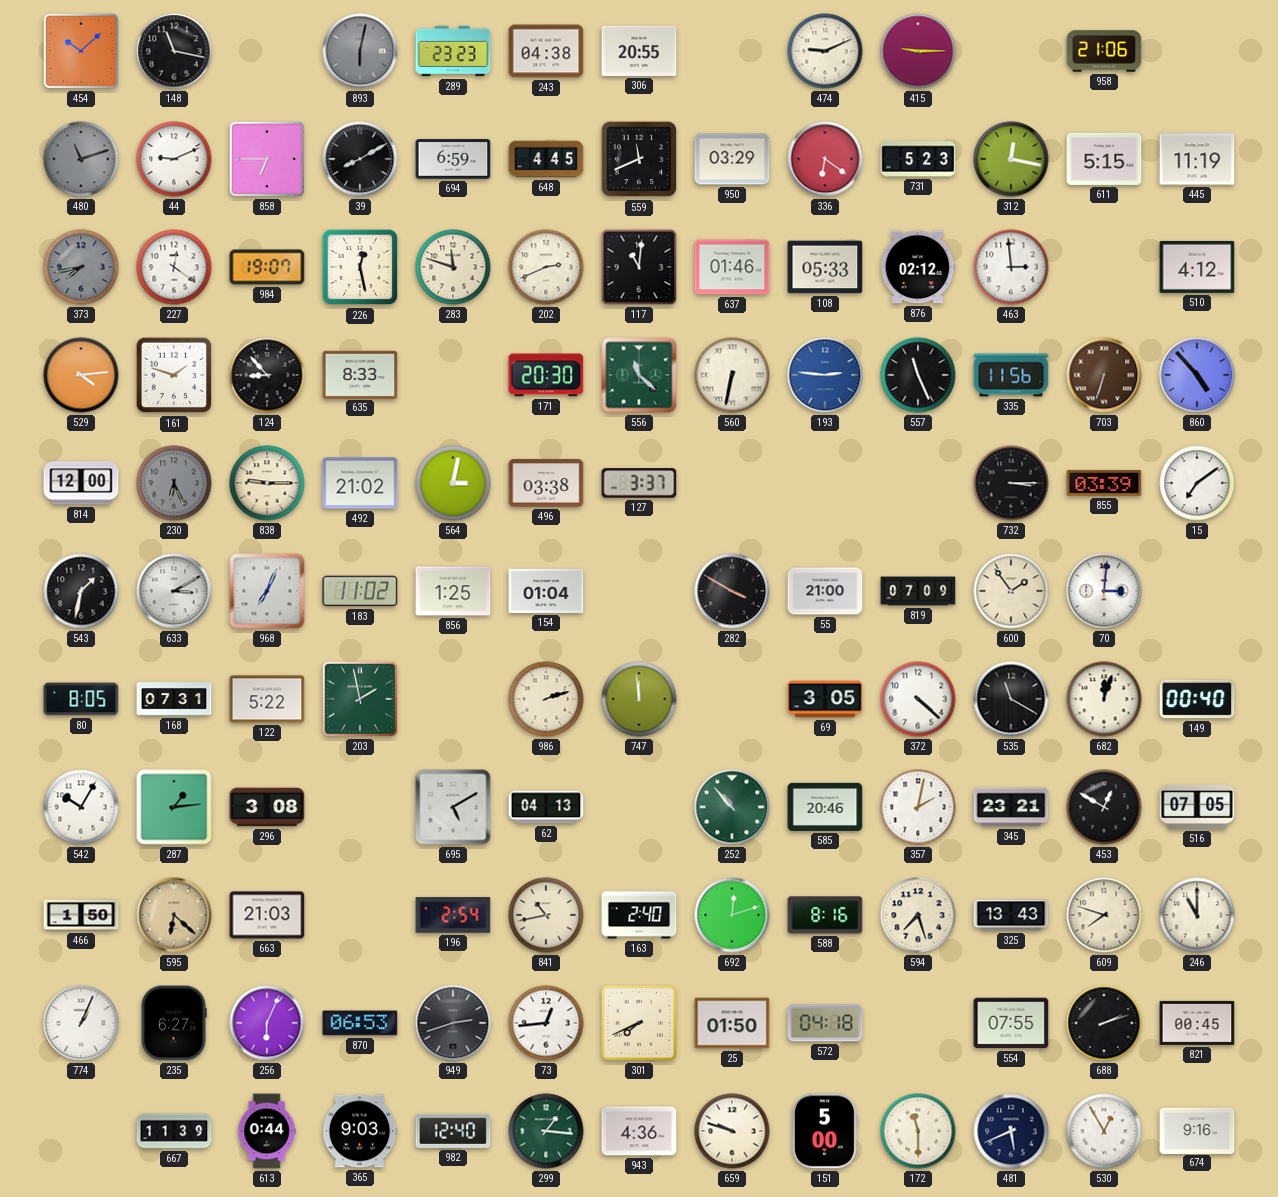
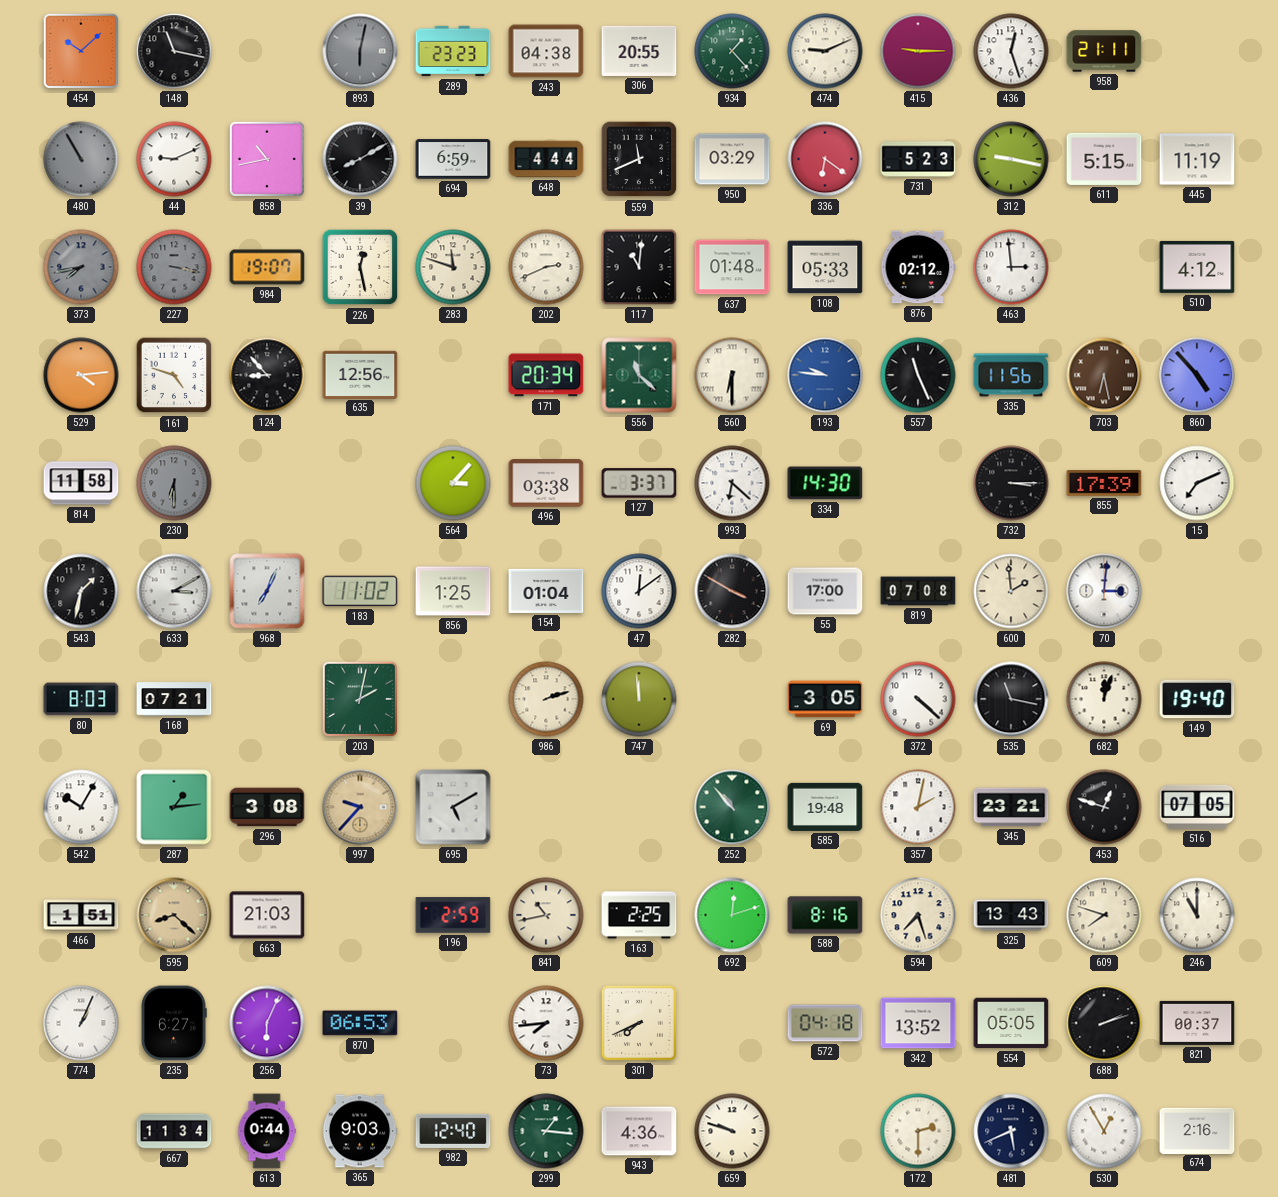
934: none -> 1:23 (732, 51)
436: none -> 12:27 (1011, 51)
958: 21:06 -> 21:11 (1104, 51)
480: 11:12 -> 10:55 (81, 159)
858: 6:45 -> 10:43 (267, 159)
648: 4:45 -> 4:44 (546, 159)
312: 12:17 -> 9:17 (1011, 159)
227: 12:21 -> 3:17 (174, 267)
227 dial: white -> grey (174, 267)
637: 01:46 -> 01:48 (732, 267)
161: 1:48 -> 4:48 (174, 375)
635: 8:33 -> 12:56 (360, 374)
171: 20:30 -> 20:34 (546, 375)
560: 6:32 -> 6:30 (732, 375)
193: 2:46 -> 9:46 (825, 375)
703: 6:33 -> 6:28 (1104, 375)
814: 12:00 -> 11:58 (81, 483)
230: 6:26 -> 6:30 (174, 483)
838: 9:15 -> none (267, 483)
492: 21:02 -> none (360, 483)
564: 3:02 -> 3:07 (453, 483)
993: none -> 6:22 (732, 483)
334: none -> 14:30 (825, 483)
855: 03:39 -> 17:39 (1104, 483)
15: 7:09 -> 7:11 (1197, 483)
47: none -> 12:09 (639, 591)
55: 21:00 -> 17:00 (825, 591)
819: 07:09 -> 07:08 (918, 591)
600: 1:54 -> 1:59 (1011, 591)
80: 8:05 -> 8:03 (81, 699)
168: 07:31 -> 07:21 (174, 699)
122: 5:22 -> none (267, 699)
203: 1:58 -> 2:02 (360, 699)
535: 11:20 -> 11:17 (1011, 699)
149: 00:40 -> 19:40 (1197, 699)
997: none -> 9:37 (360, 807)
62: 04:13 -> none (546, 807)
585: 20:46 -> 19:48 (825, 807)
453: 12:50 -> 12:48 (1104, 807)
466: 1:50 -> 1:51 (81, 915)
595: 6:22 -> 8:22 (174, 915)
196: 2:54 -> 2:59 (453, 915)
163: 2:40 -> 2:25 (639, 915)
949: 2:42 -> none (453, 1023)
73: 12:44 -> 7:44 (546, 1023)
25: 01:50 -> none (732, 1023)
342: none -> 13:52 (918, 1023)
554: 07:55 -> 05:05 (1011, 1023)
821: 00:45 -> 00:37 (1197, 1023)
667: 11:39 -> 11:34 (174, 1131)
151: 5:00 -> none (825, 1131)
172: 11:30 -> 2:30 (918, 1131)
674: 9:16 -> 2:16 (1197, 1130)
